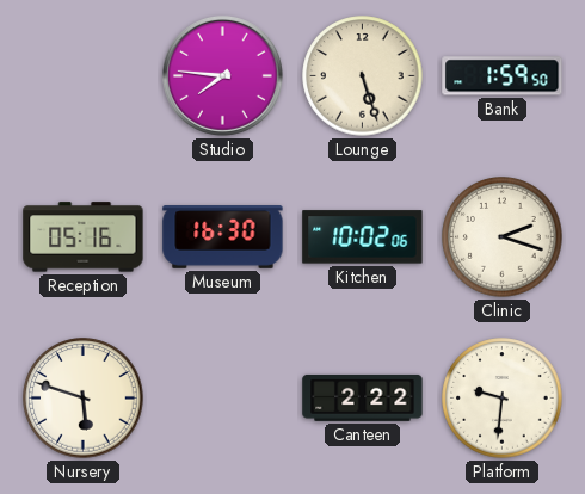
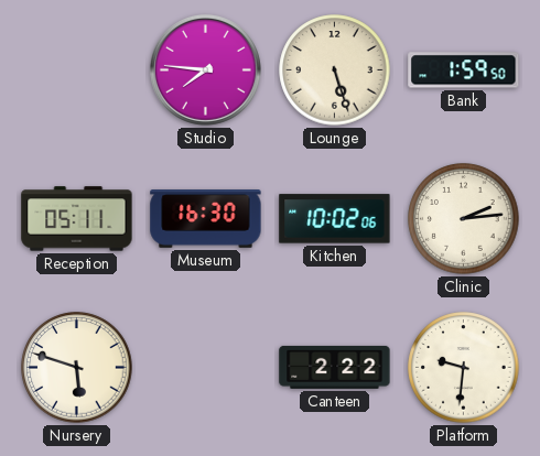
Reception: 05:16 -> 05:11 (77, 219)
Clinic: 2:18 -> 2:14 (464, 219)
